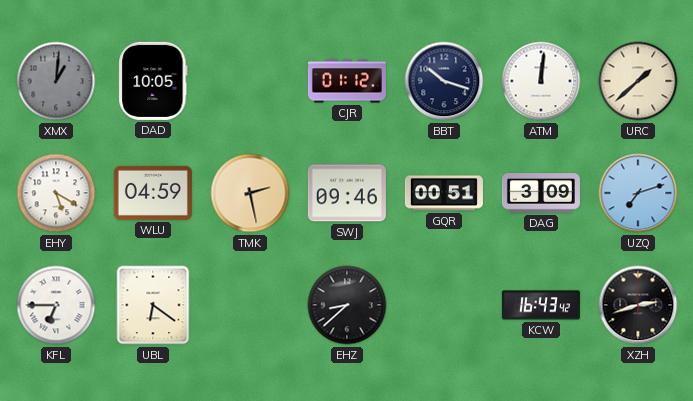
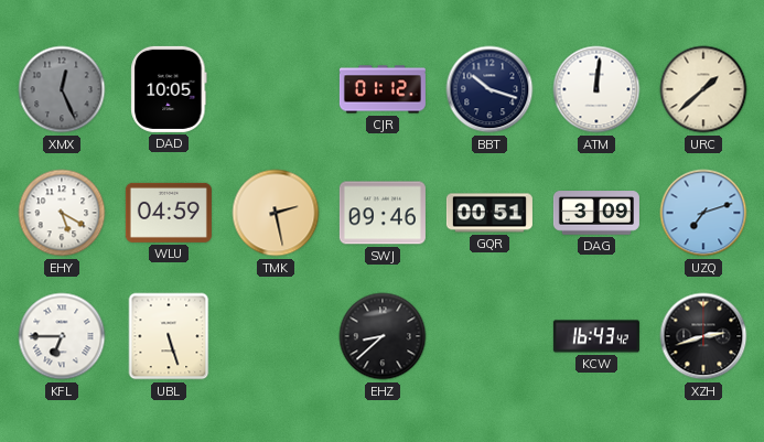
XMX: 1:01 -> 12:26 (62, 89)
UBL: 6:21 -> 5:27 (169, 336)
